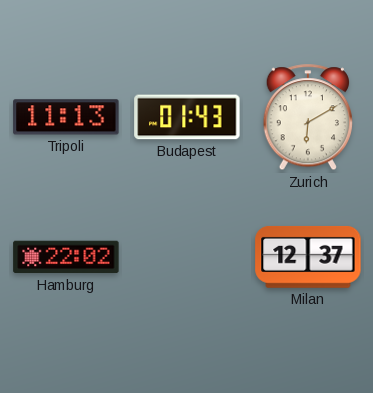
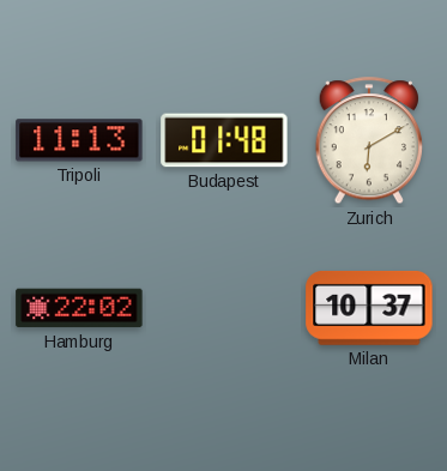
Budapest: 01:43 -> 01:48 (224, 140)
Milan: 12:37 -> 10:37 (369, 308)
